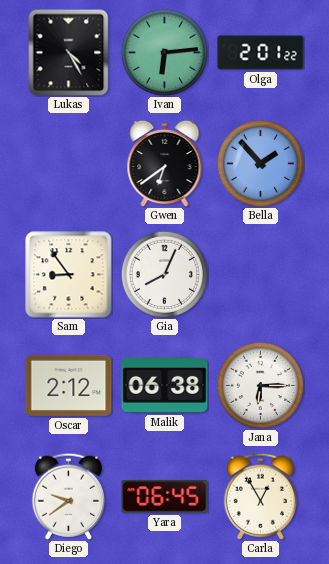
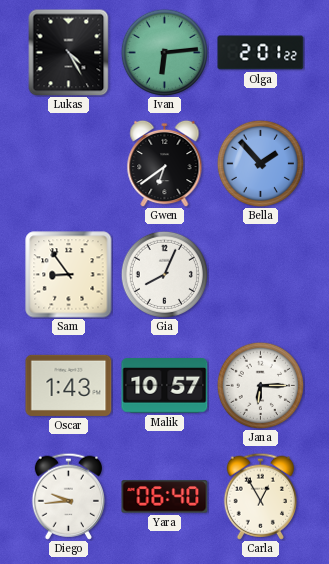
Oscar: 2:12 -> 1:43 (69, 385)
Malik: 06:38 -> 10:57 (165, 386)
Diego: 9:39 -> 9:44 (68, 496)
Yara: 06:45 -> 06:40 (165, 497)
